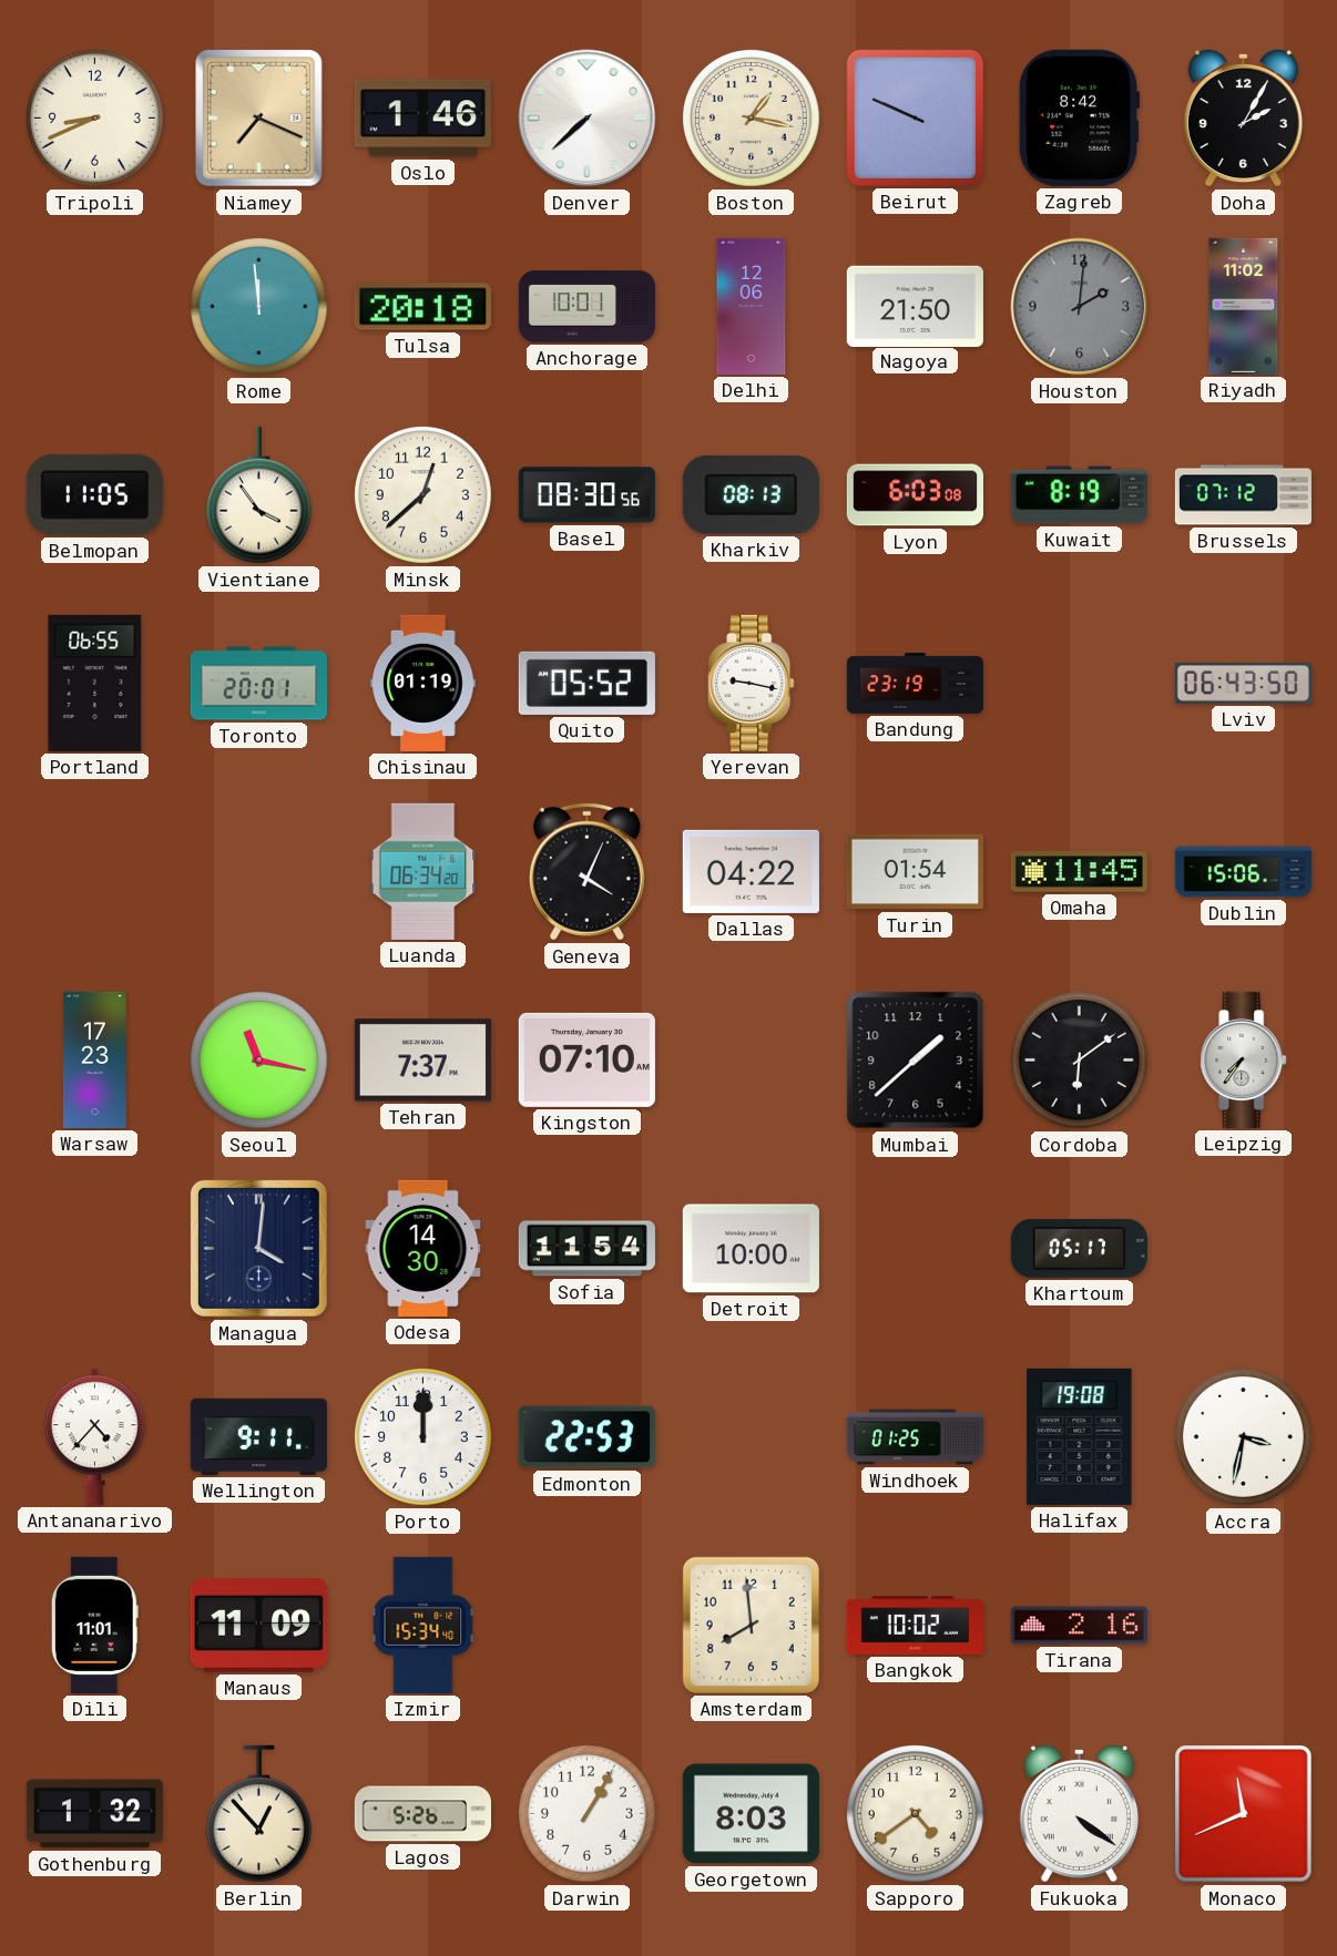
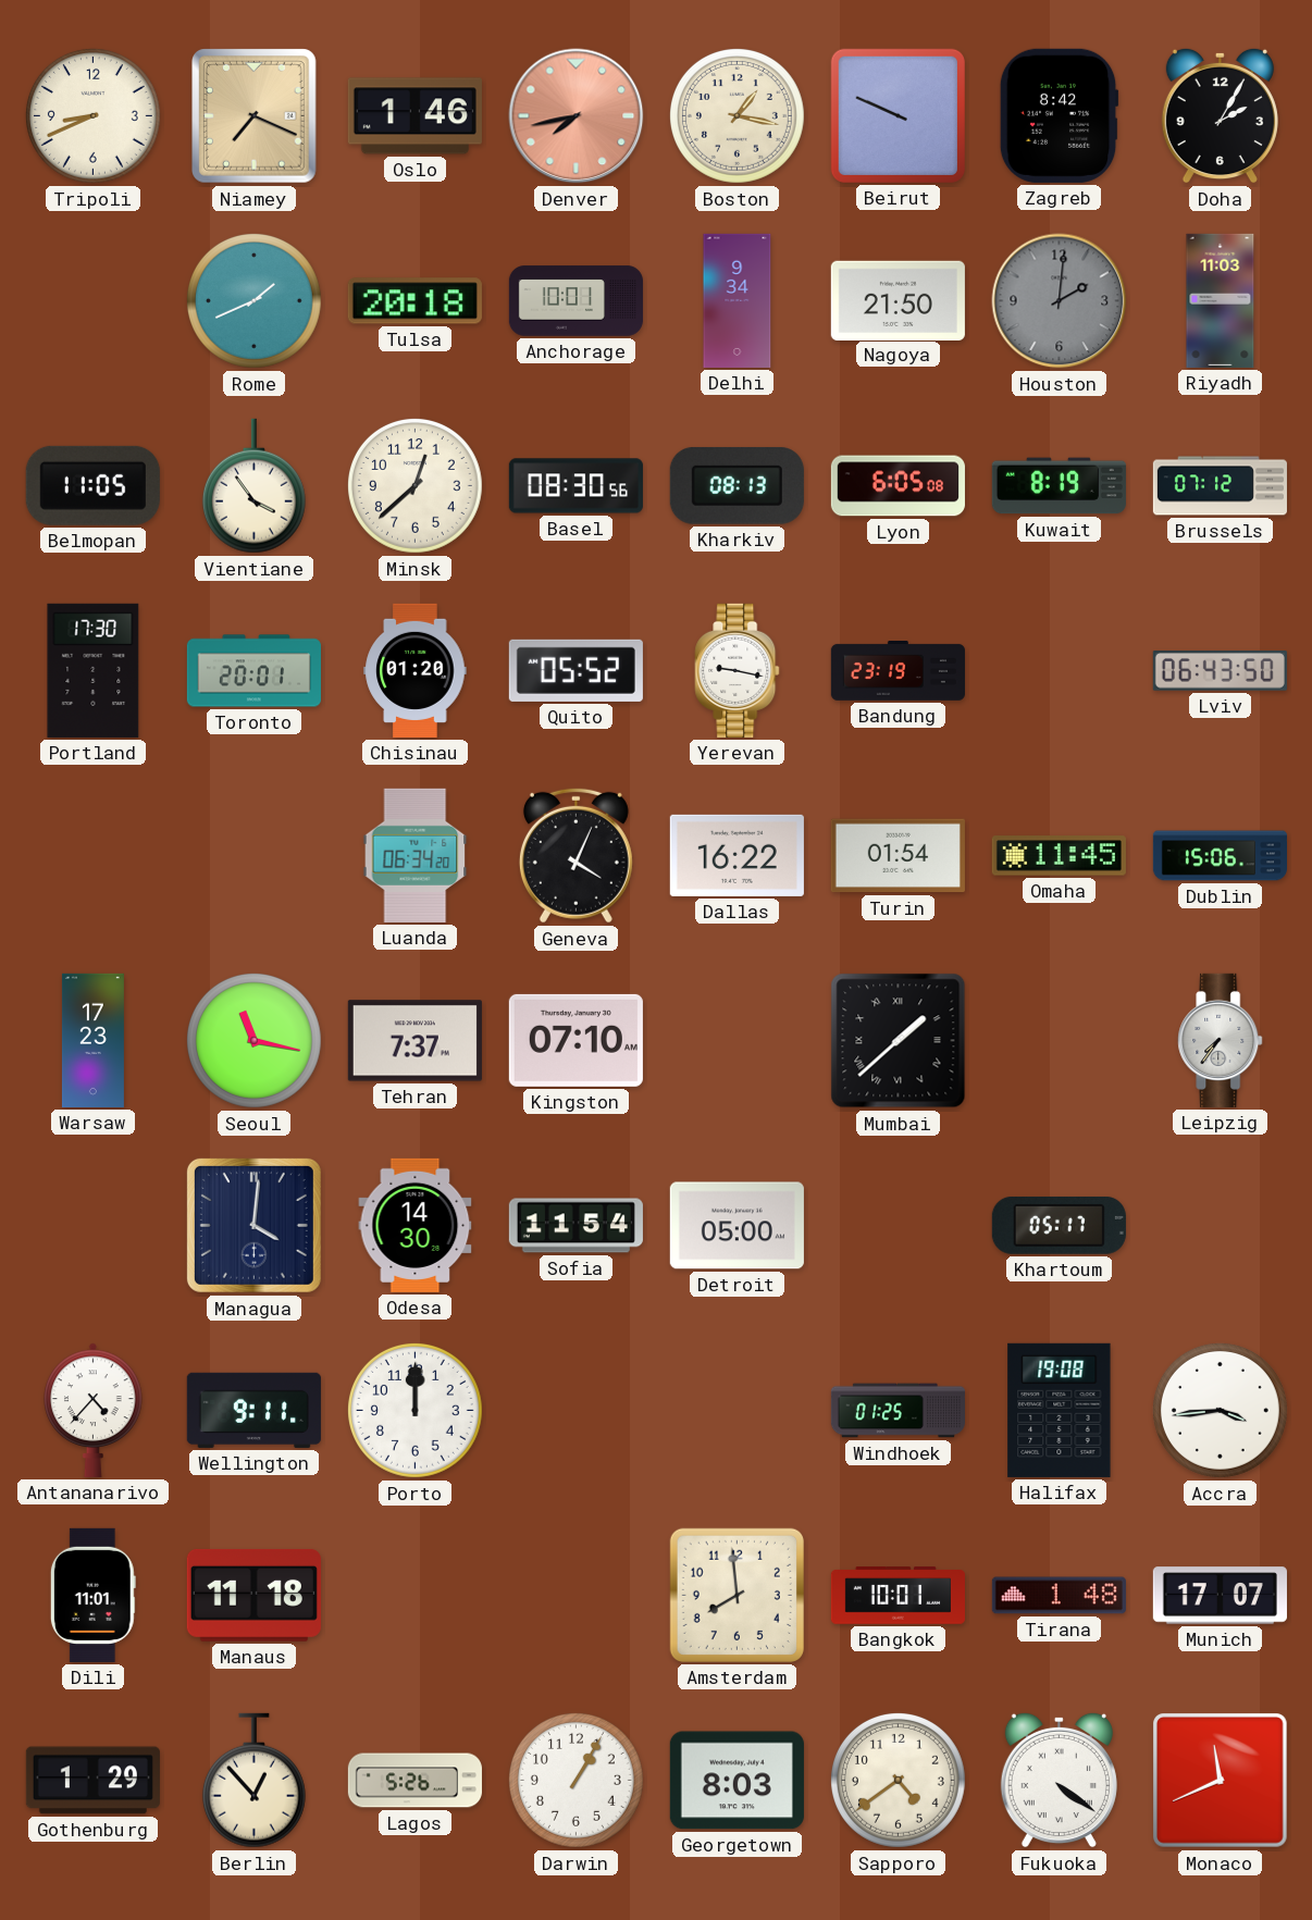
Denver: 7:38 -> 7:43 (577, 116)
Denver dial: white -> salmon (577, 116)
Rome: 11:59 -> 1:41 (253, 300)
Delhi: 12:06 -> 9:34 (738, 300)
Riyadh: 11:02 -> 11:03 (1221, 300)
Lyon: 6:03 -> 6:05 (898, 486)
Portland: 06:55 -> 17:30 (94, 670)
Chisinau: 01:19 -> 01:20 (416, 670)
Dallas: 04:22 -> 16:22 (737, 855)
Mumbai numerals: Arabic -> Roman (899, 1041)
Cordoba: 6:09 -> none (1079, 1059)
Detroit: 10:00 -> 05:00 (737, 1226)
Edmonton: 22:53 -> none (586, 1437)
Accra: 3:32 -> 3:44 (1220, 1410)
Manaus: 11:09 -> 11:18 (253, 1595)
Izmir: 15:34 -> none (423, 1625)
Bangkok: 10:02 -> 10:01 (898, 1596)
Tirana: 2:16 -> 1:48 (1059, 1596)
Munich: none -> 17:07 (1220, 1596)
Gothenburg: 1:32 -> 1:29 (92, 1781)
